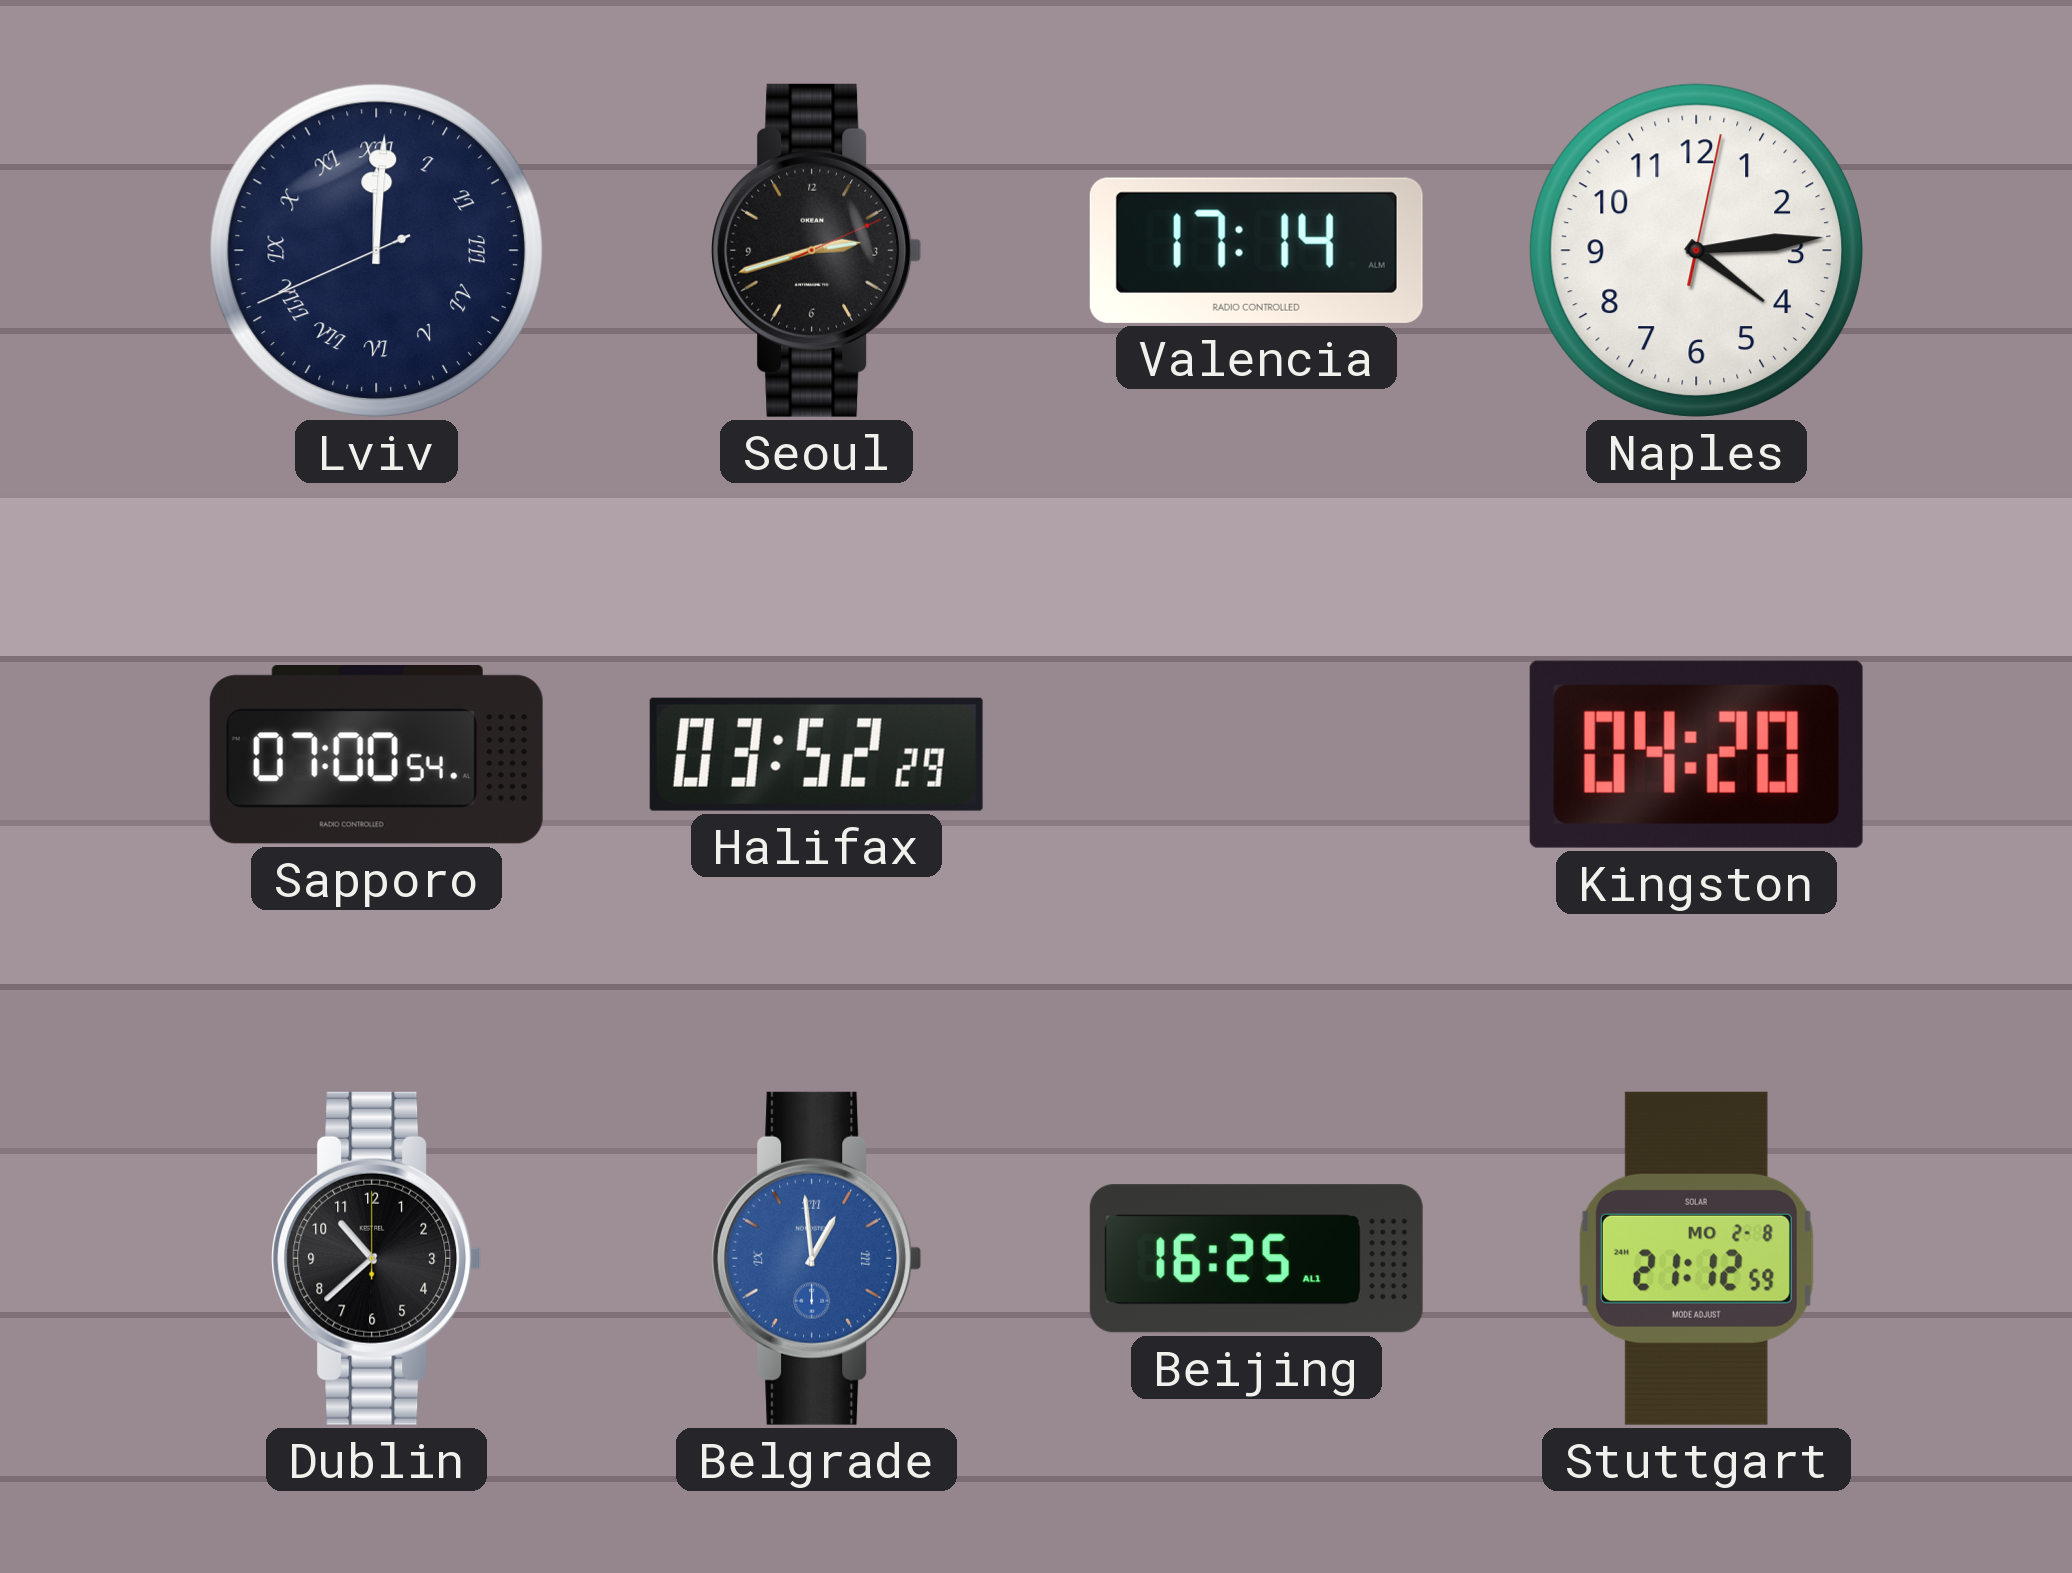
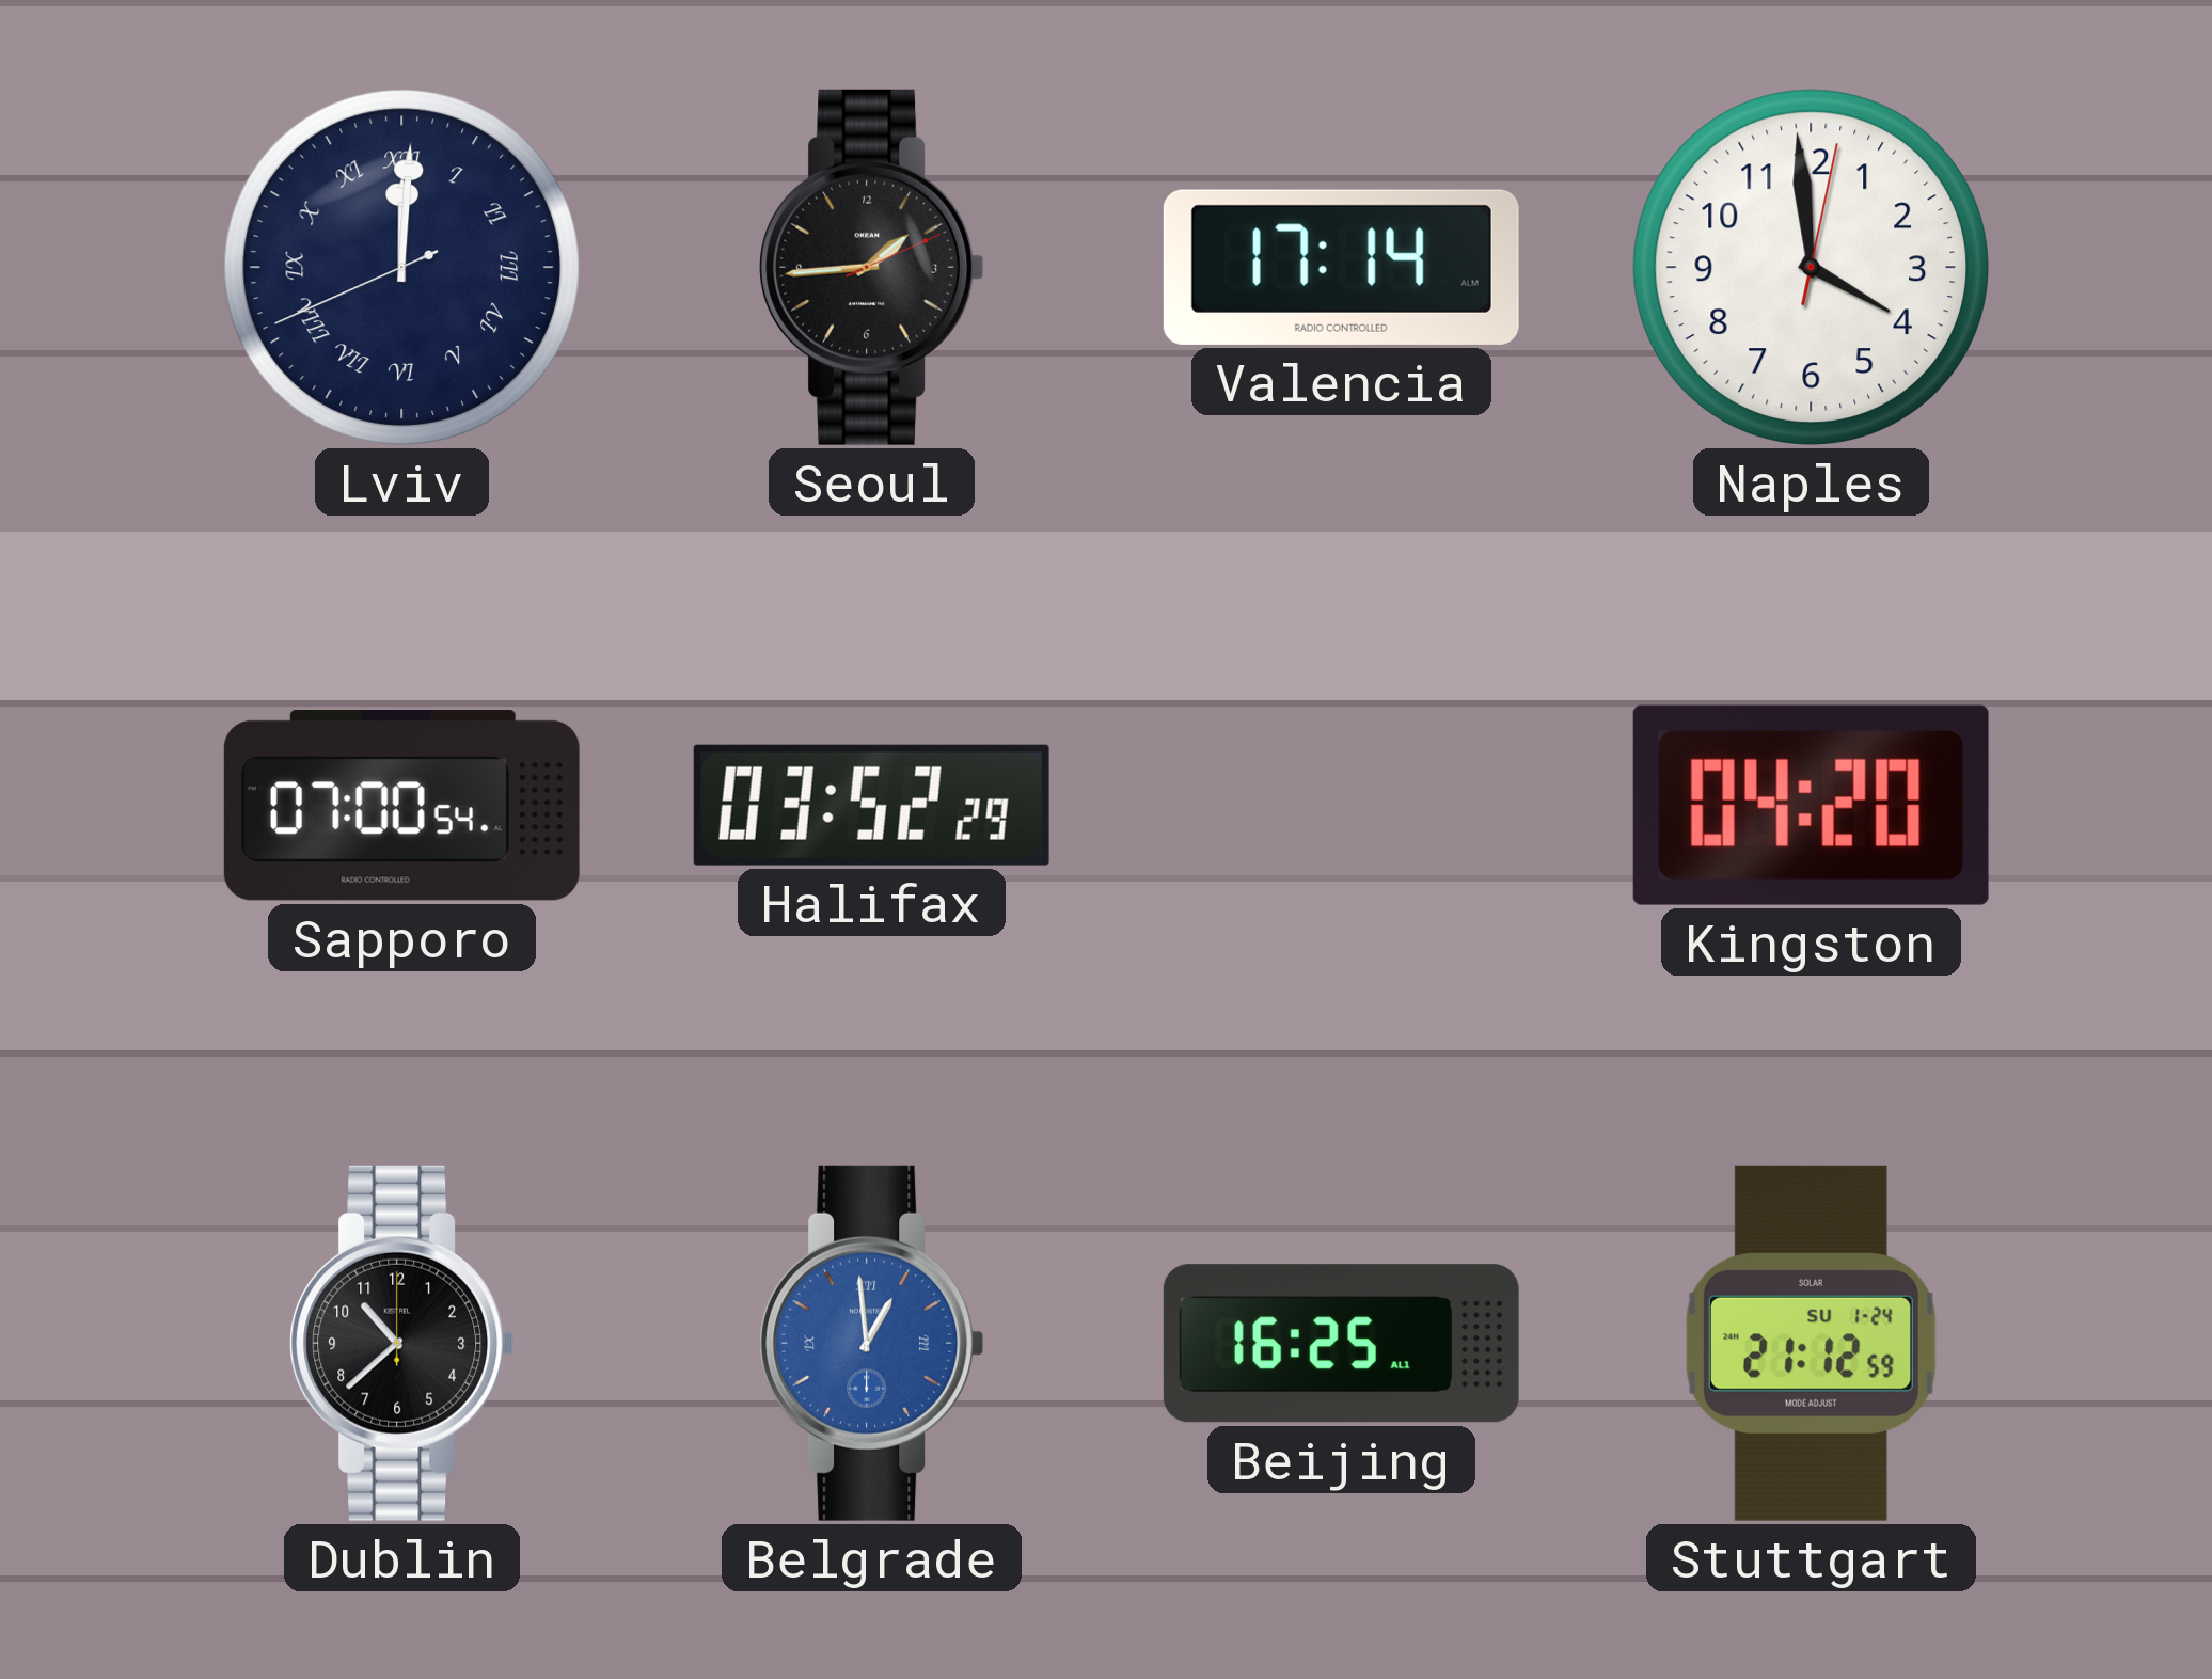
Seoul: 2:42 -> 1:44 (872, 267)
Naples: 4:14 -> 3:59 (1811, 267)
Stuttgart date: MO 2-8 -> SU 1-24 (1811, 1343)
